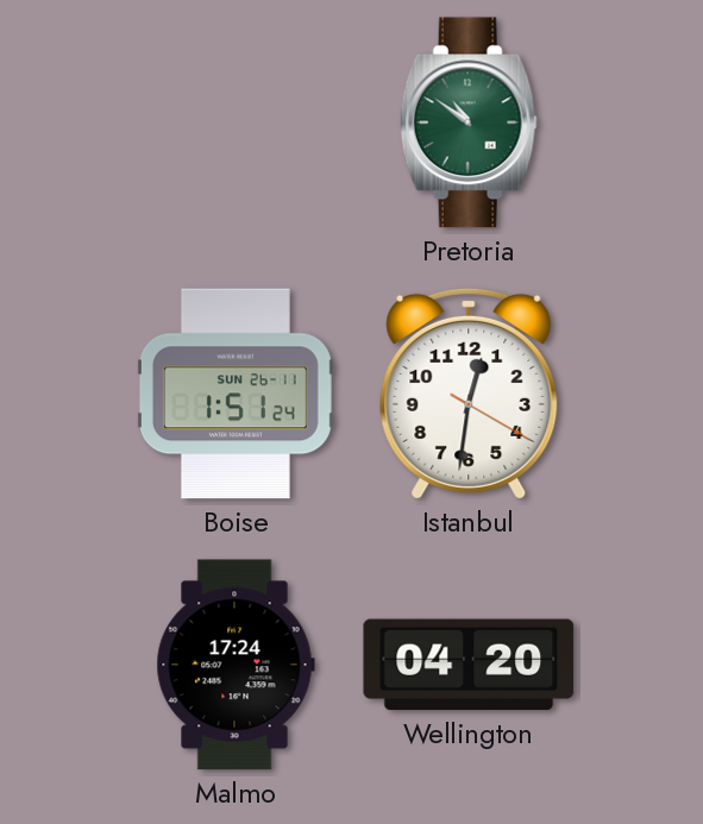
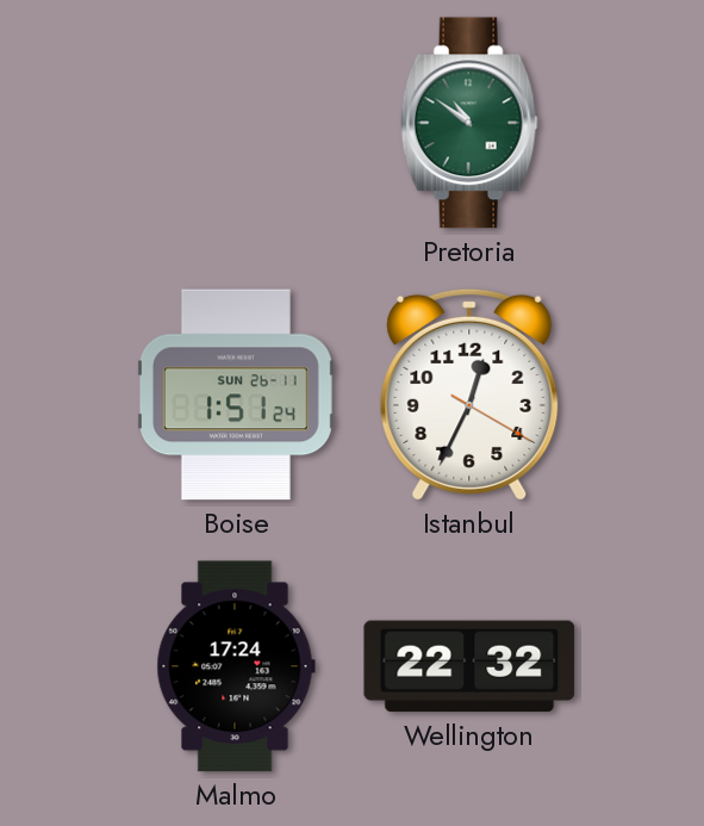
Istanbul: 12:31 -> 12:34 (469, 395)
Wellington: 04:20 -> 22:32 (469, 666)
